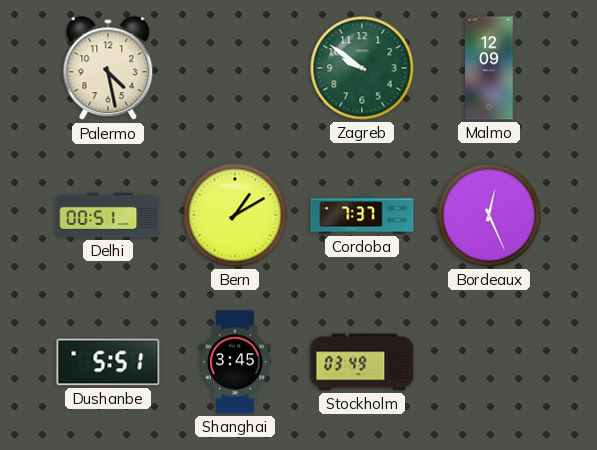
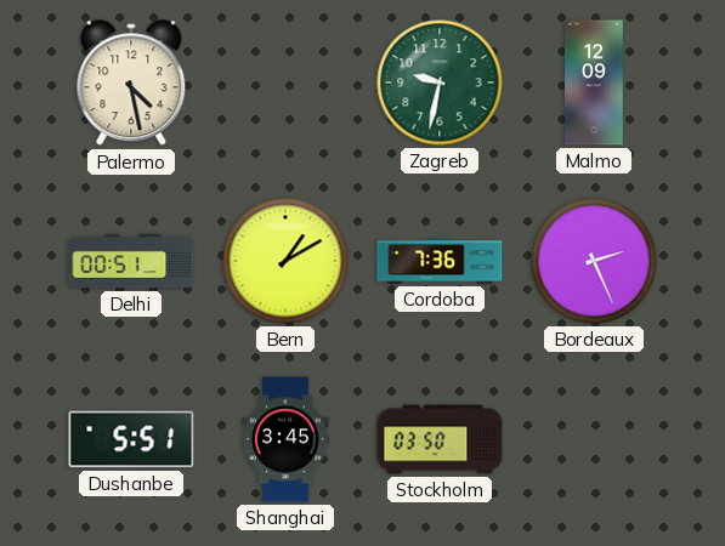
Zagreb: 9:51 -> 9:32 (440, 83)
Cordoba: 7:37 -> 7:36 (440, 261)
Bordeaux: 12:26 -> 2:26 (594, 261)
Stockholm: 03:49 -> 03:50 (440, 439)
